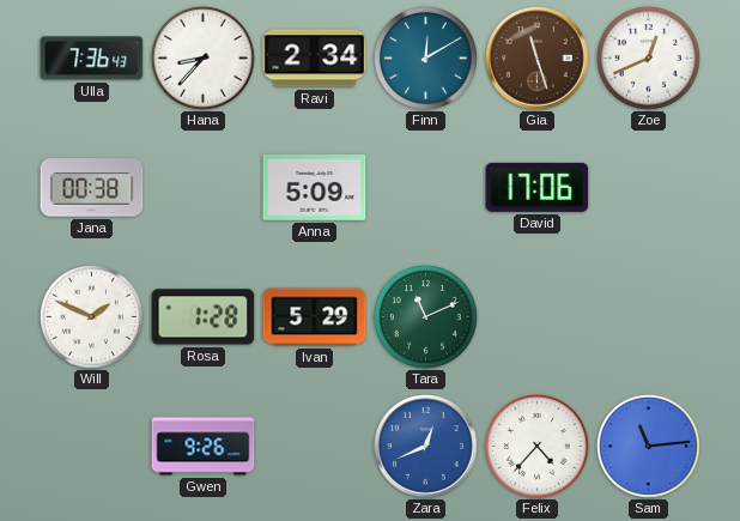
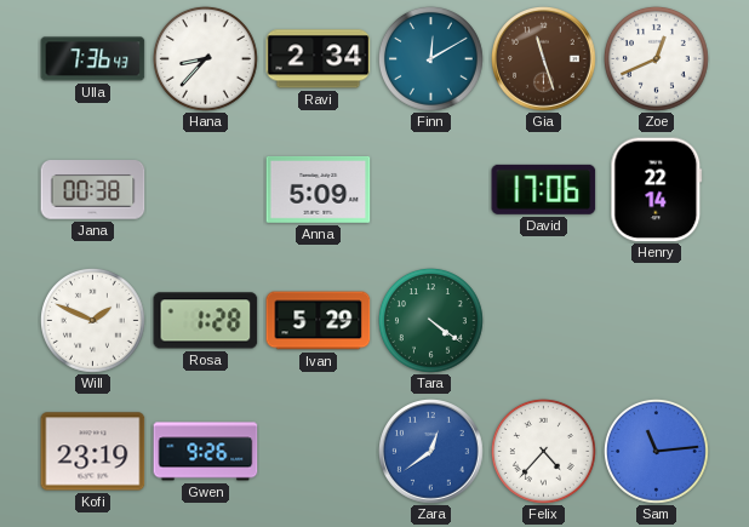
Henry: none -> 22:14 (657, 190)
Tara: 11:11 -> 4:21 (430, 320)
Kofi: none -> 23:19 (93, 452)
Zara: 12:41 -> 12:39 (431, 452)
